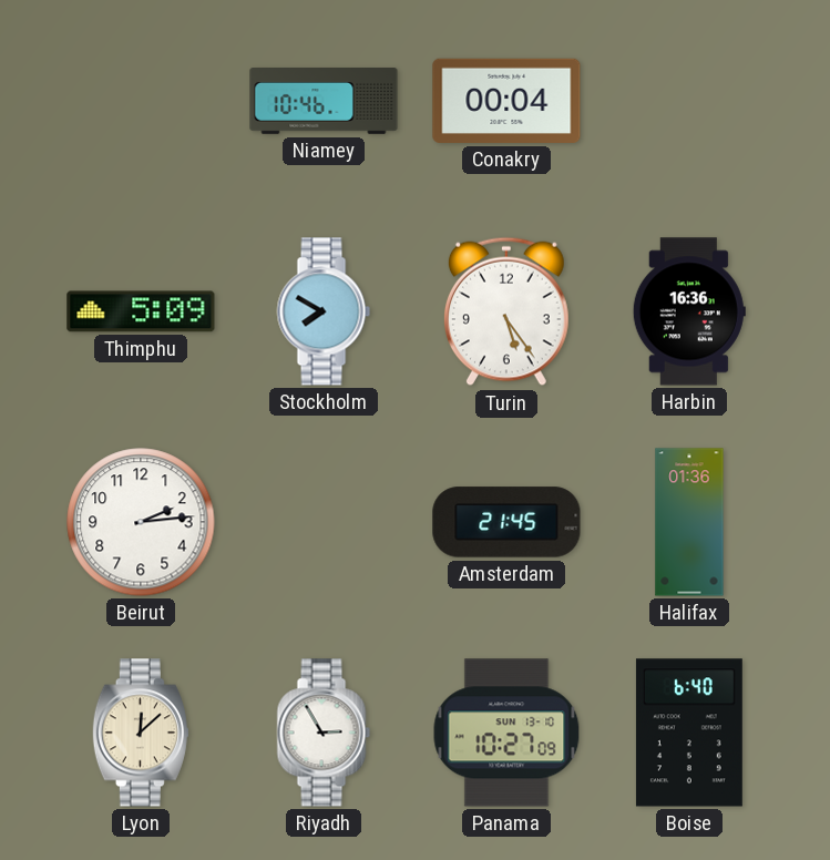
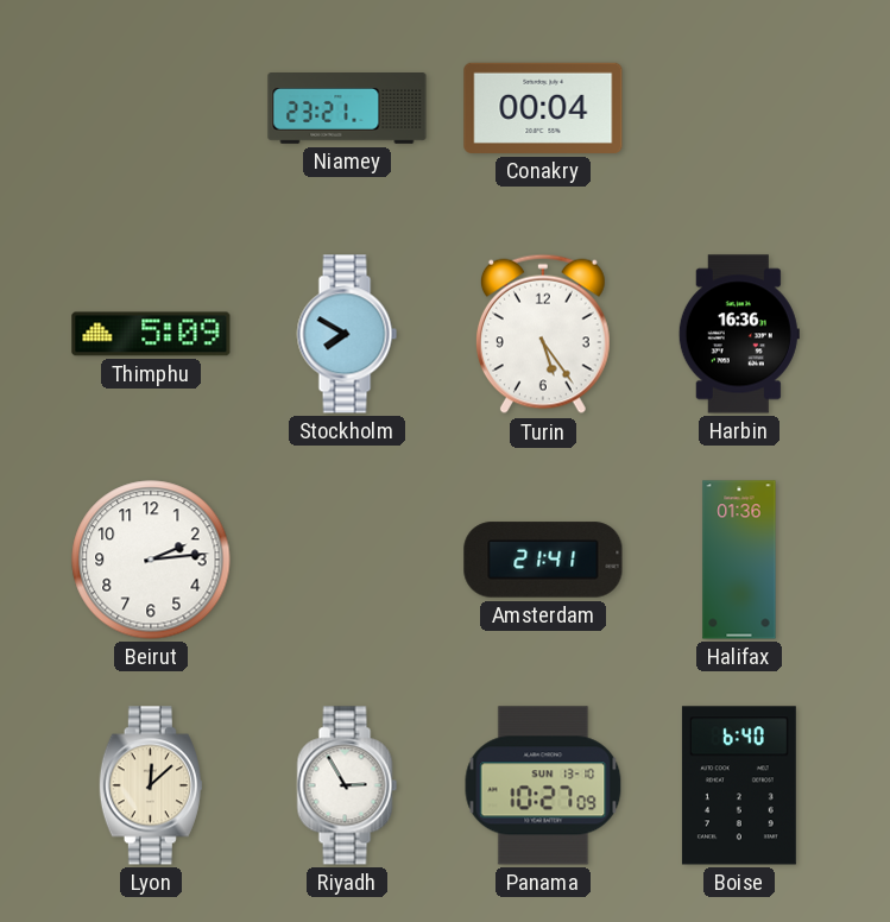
Niamey: 10:46 -> 23:21 (347, 109)
Amsterdam: 21:45 -> 21:41 (543, 560)
